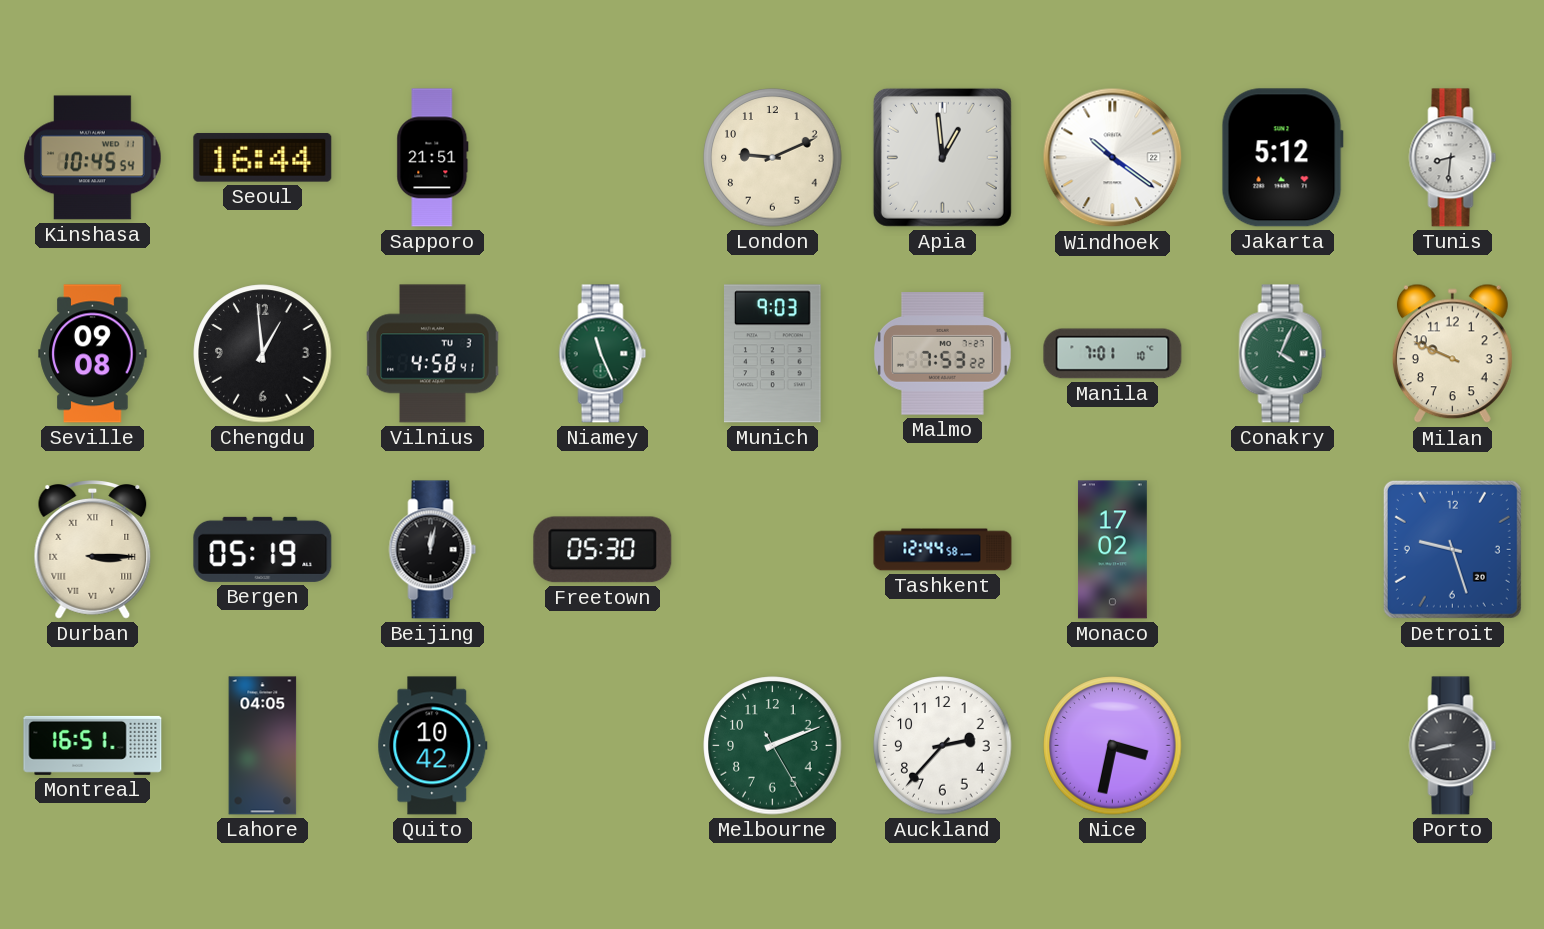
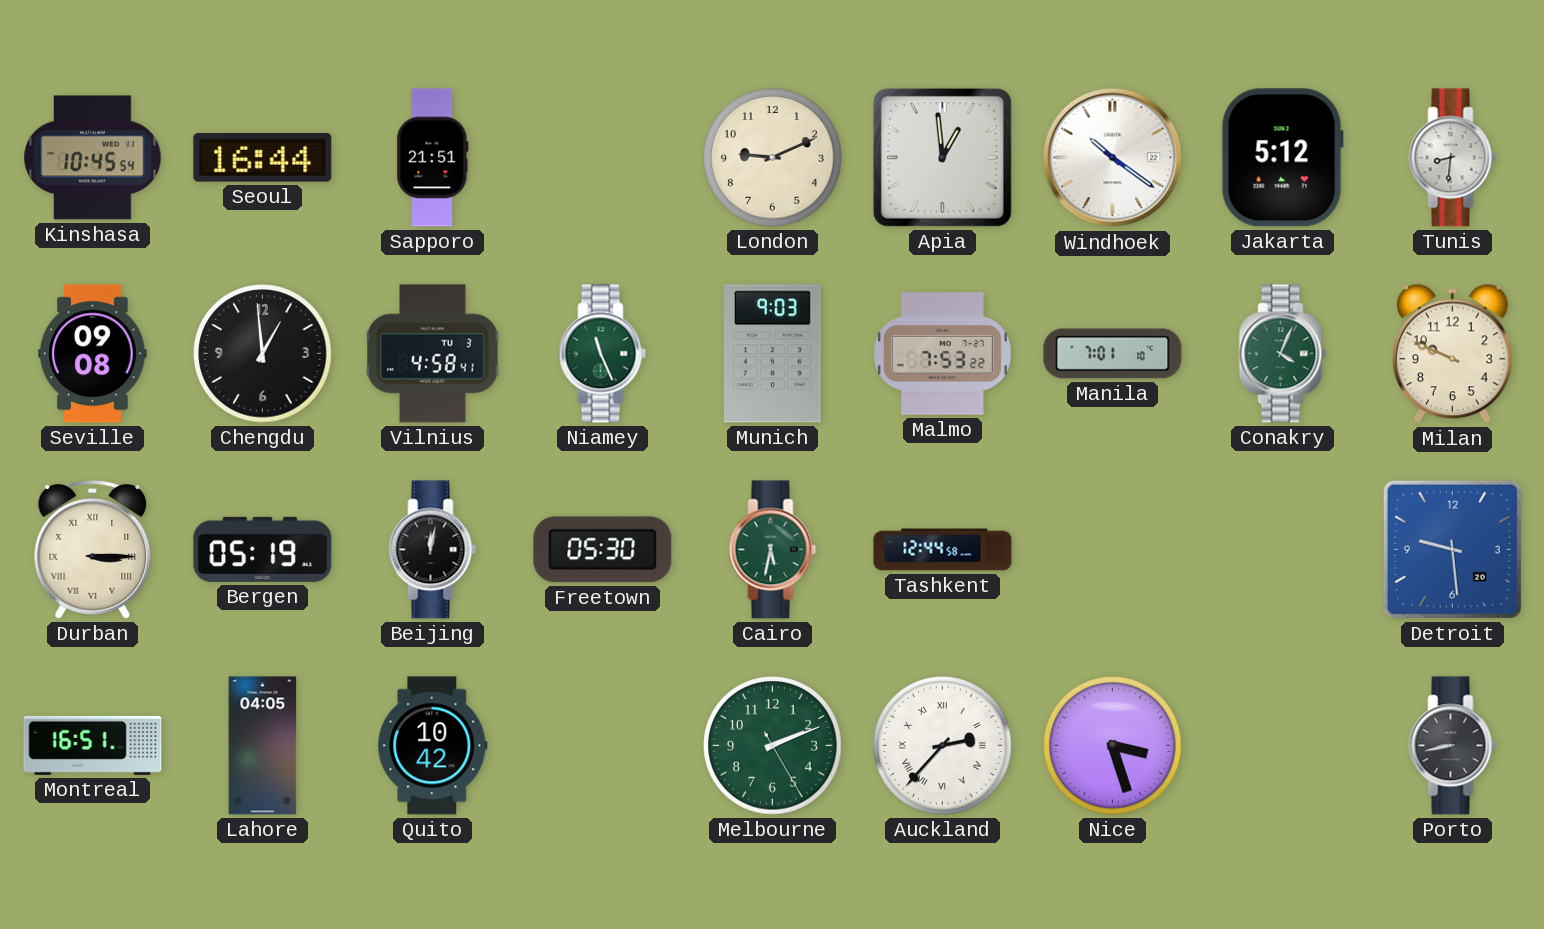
Cairo: none -> 5:32 (773, 550)
Monaco: 17:02 -> none (1112, 550)
Detroit: 9:27 -> 9:29 (1452, 549)
Auckland numerals: Arabic -> Roman (943, 746)
Nice: 3:32 -> 3:27 (1113, 746)
